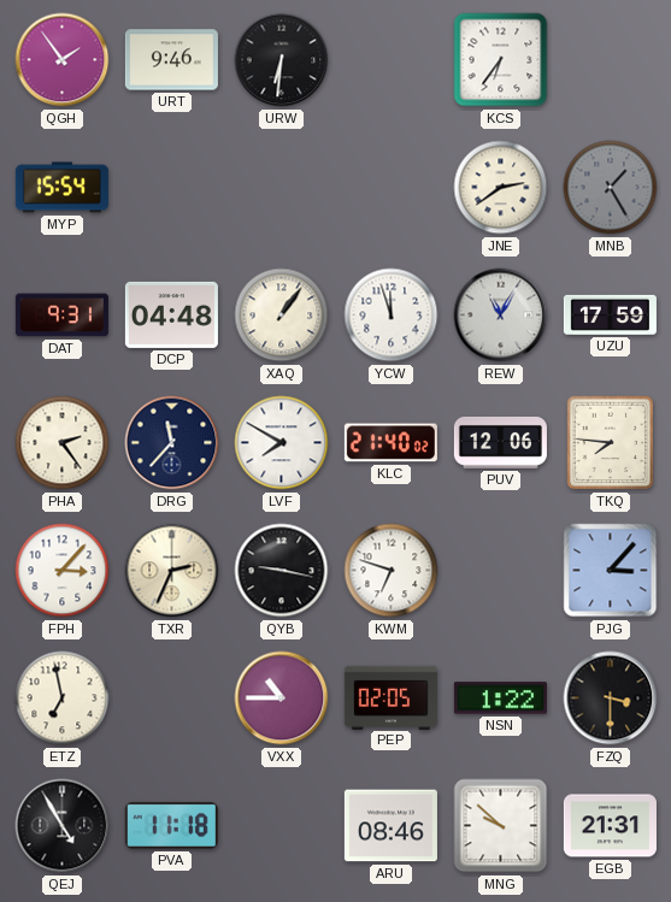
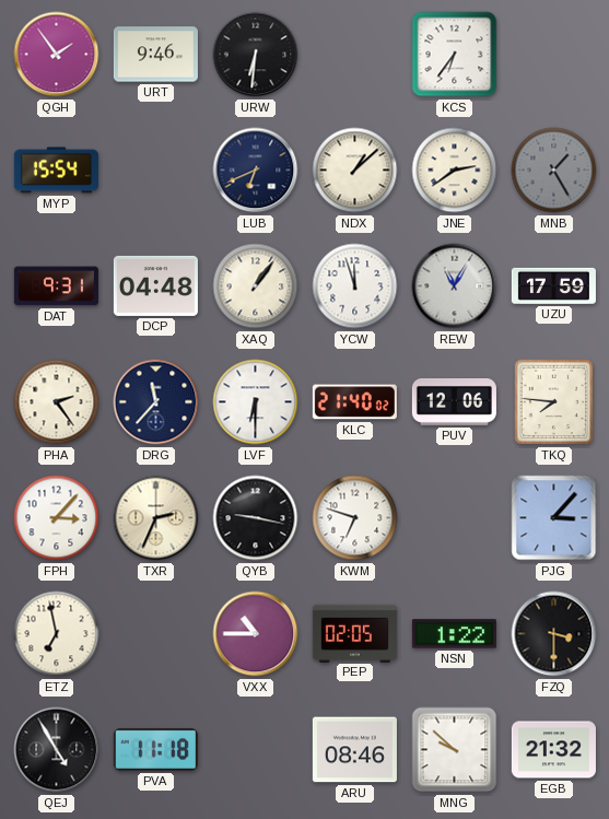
LUB: none -> 6:41 (256, 171)
NDX: none -> 1:08 (355, 171)
LVF: 7:50 -> 6:30 (256, 402)
EGB: 21:31 -> 21:32 (553, 750)
